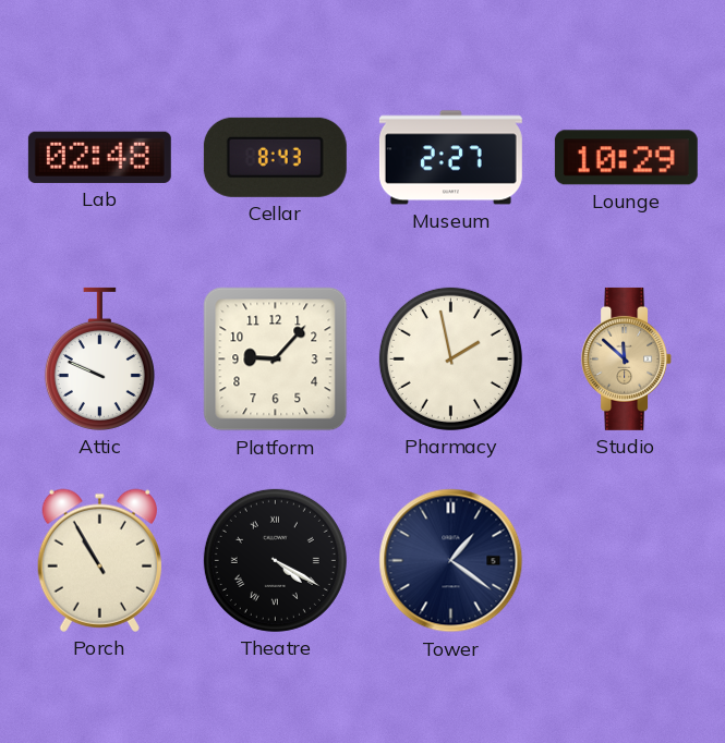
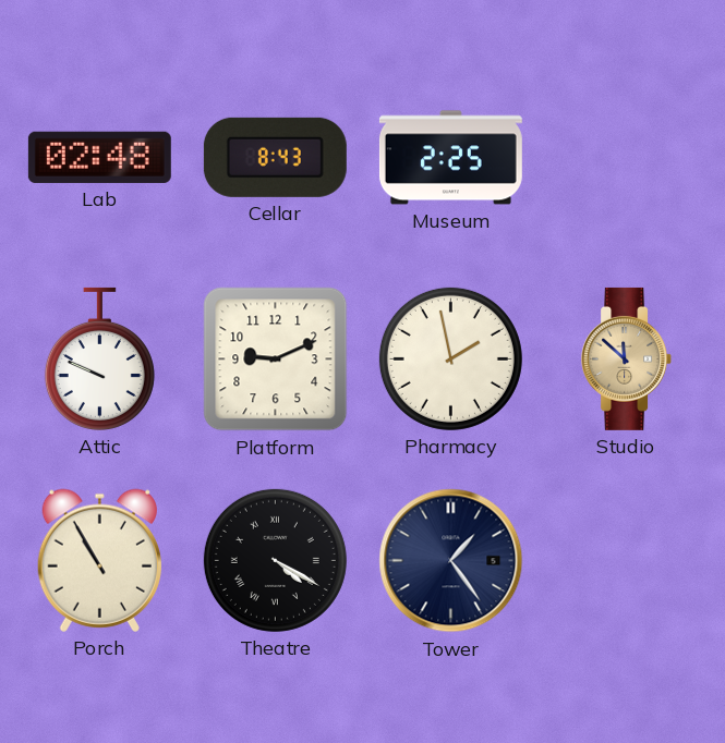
Museum: 2:27 -> 2:25 (450, 158)
Lounge: 10:29 -> none (626, 158)
Platform: 9:07 -> 9:11 (276, 360)
Tower: 1:21 -> 1:24 (451, 561)
